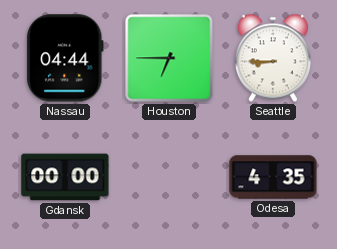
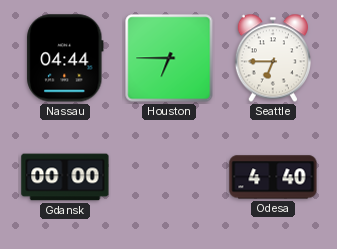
Seattle: 8:45 -> 6:45 (273, 58)
Odesa: 4:35 -> 4:40 (273, 177)
